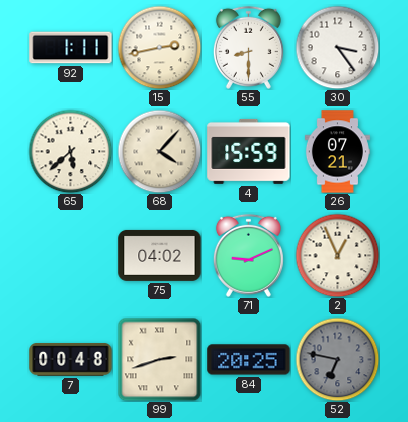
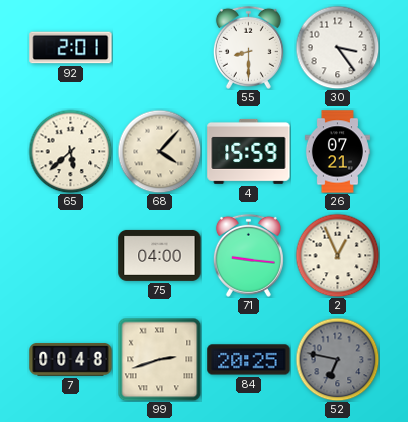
92: 1:11 -> 2:01 (71, 48)
15: 2:43 -> none (159, 47)
75: 04:02 -> 04:00 (160, 255)
71: 9:11 -> 9:16 (248, 255)
